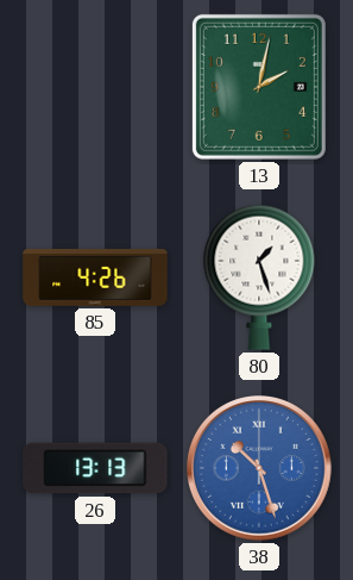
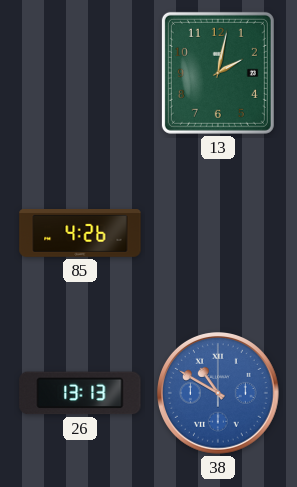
80: 1:27 -> none (259, 277)
38: 10:27 -> 10:50 (219, 394)
